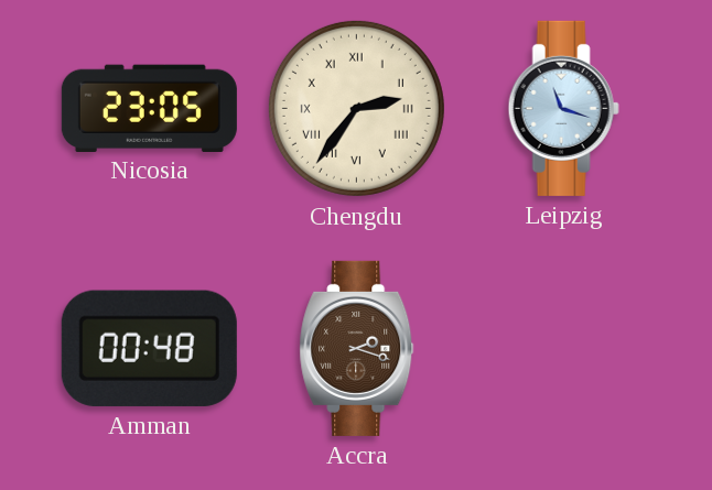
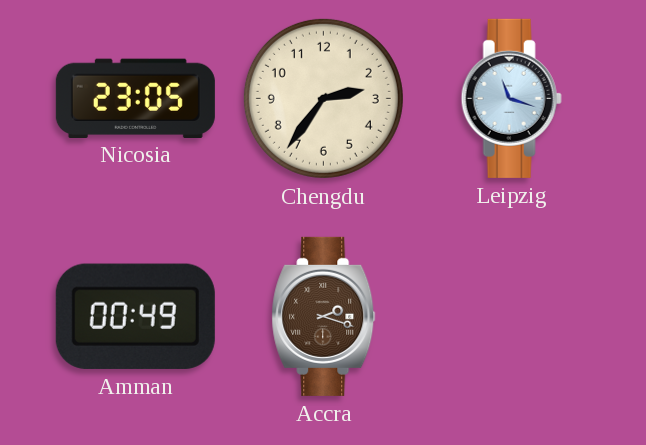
Chengdu numerals: Roman -> Arabic (323, 98)
Amman: 00:48 -> 00:49 (135, 316)
